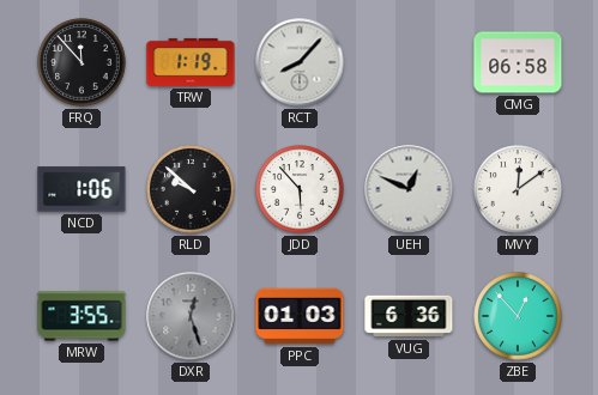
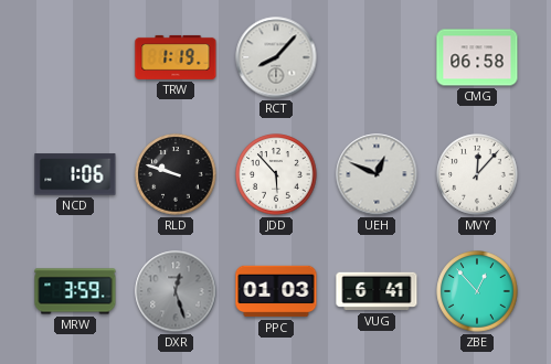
FRQ: 11:53 -> none (81, 62)
RLD: 9:52 -> 9:48 (176, 174)
MVY: 12:09 -> 12:07 (477, 174)
MRW: 3:55 -> 3:59 (75, 291)
VUG: 6:36 -> 6:41 (377, 291)
